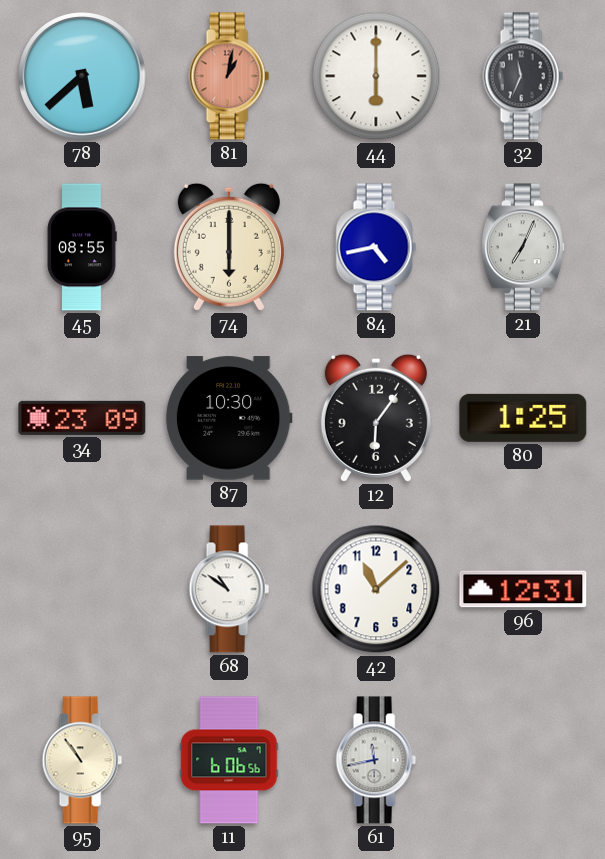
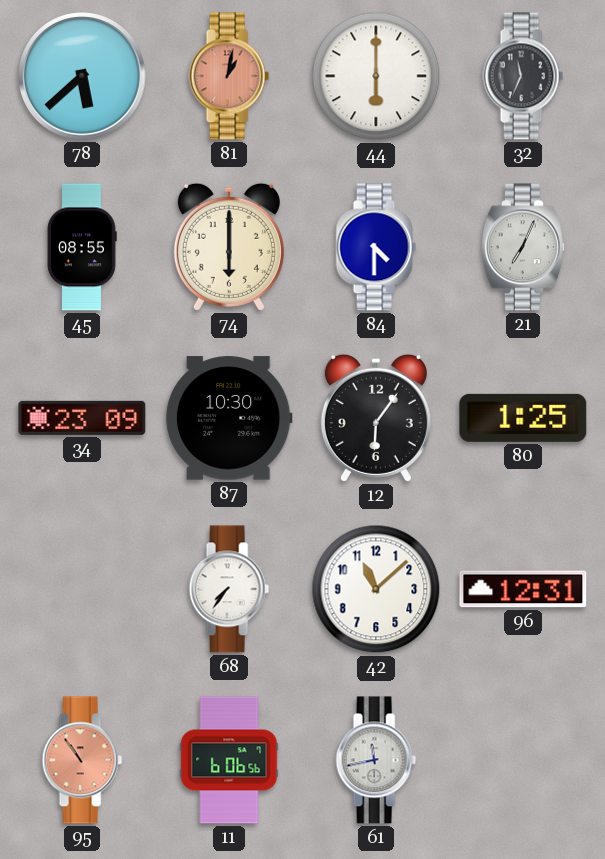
84: 4:43 -> 4:30 (376, 247)
68: 10:51 -> 7:36 (229, 589)
95 dial: cream -> salmon (82, 760)
